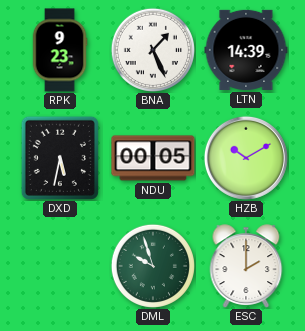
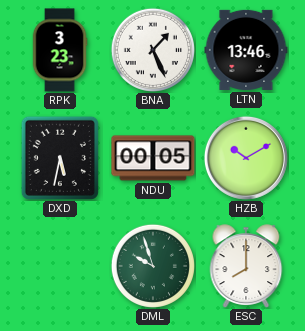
RPK: 9:23 -> 3:23 (60, 50)
LTN: 14:39 -> 13:46 (246, 50)
ESC: 2:00 -> 8:00 (246, 266)
